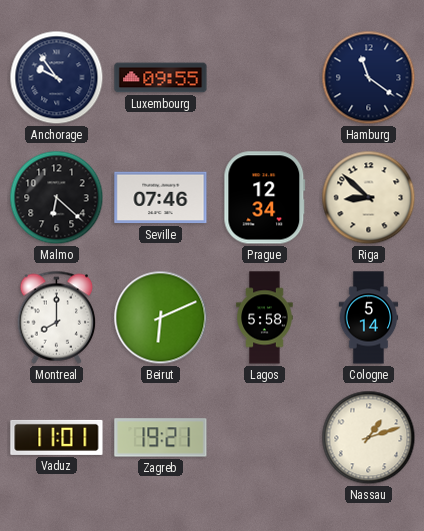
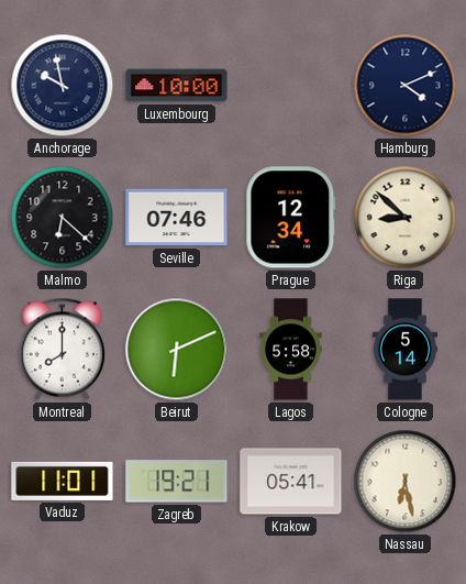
Anchorage: 9:54 -> 9:58 (63, 86)
Luxembourg: 09:55 -> 10:00 (177, 86)
Hamburg: 11:21 -> 4:11 (406, 86)
Krakow: none -> 05:41 (291, 482)
Nassau: 1:12 -> 6:28 (406, 482)
